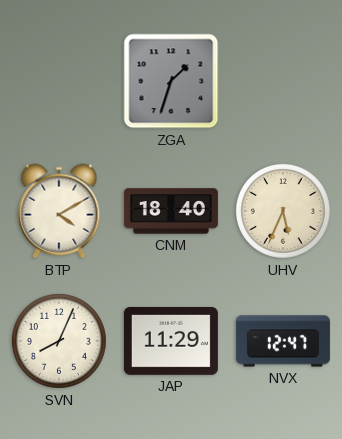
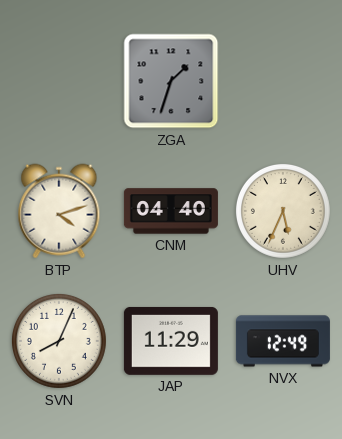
BTP: 4:10 -> 4:12 (59, 211)
CNM: 18:40 -> 04:40 (171, 211)
NVX: 12:47 -> 12:49 (283, 341)
